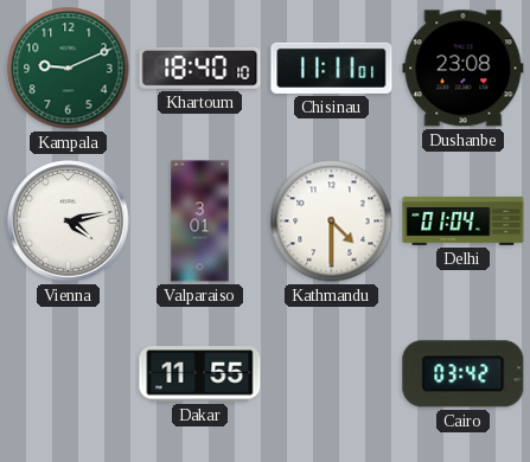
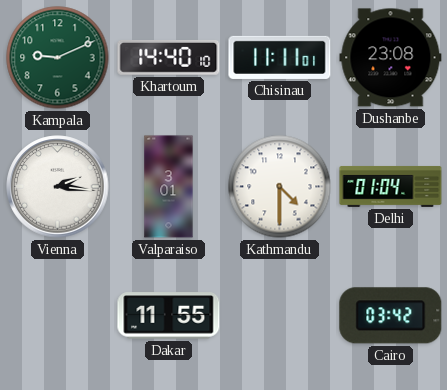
Khartoum: 18:40 -> 14:40 (169, 57)
Vienna: 4:13 -> 2:16 (58, 187)
